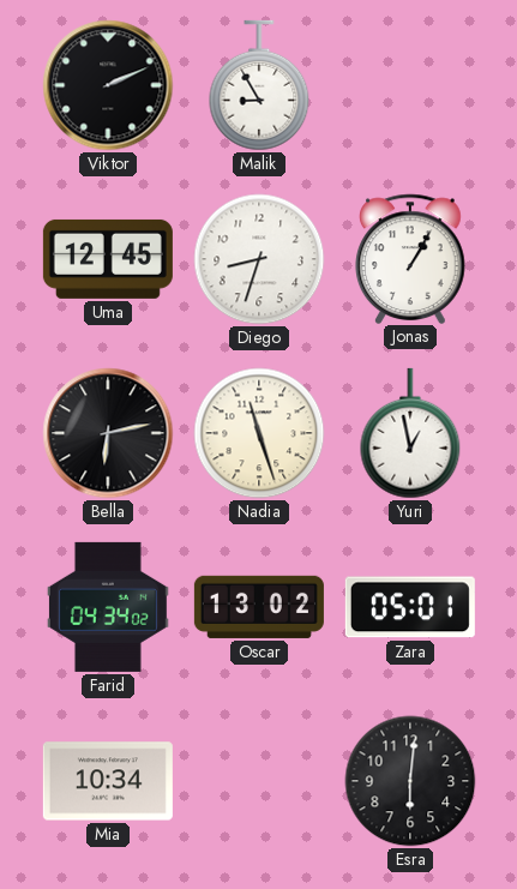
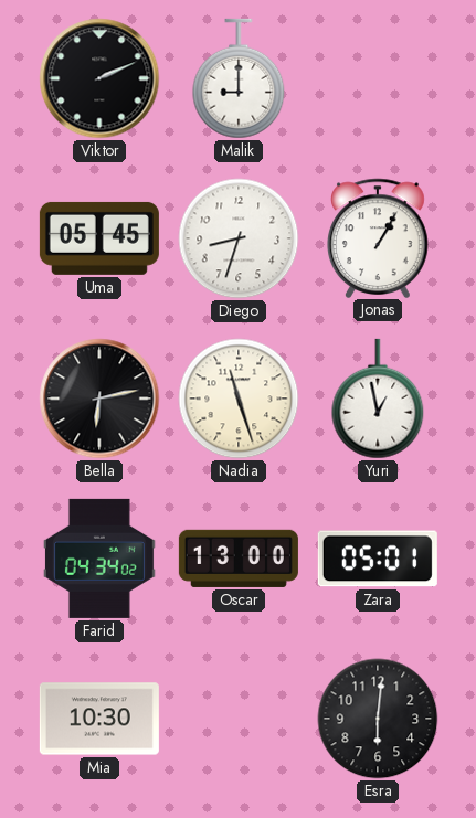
Malik: 8:55 -> 9:00 (239, 78)
Uma: 12:45 -> 05:45 (99, 238)
Oscar: 13:02 -> 13:00 (239, 559)
Mia: 10:34 -> 10:30 (99, 719)
